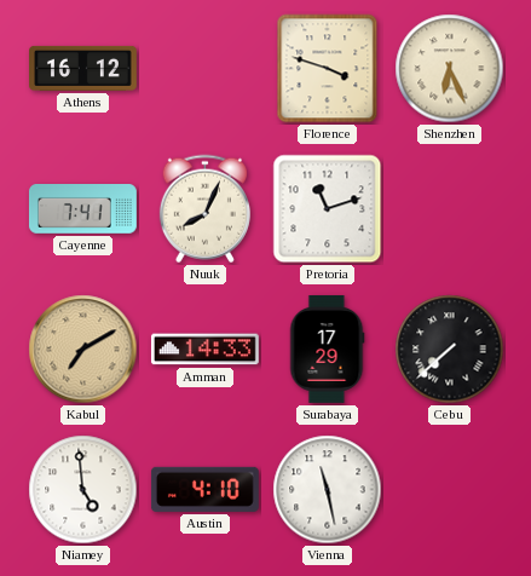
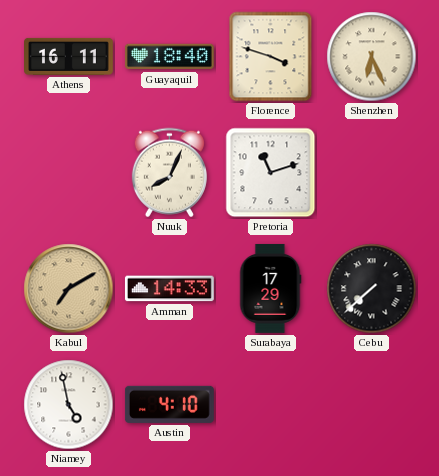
Athens: 16:12 -> 16:11 (69, 56)
Guayaquil: none -> 18:40 (169, 57)
Cayenne: 7:41 -> none (82, 209)
Niamey: 4:59 -> 4:58 (69, 405)
Vienna: 11:28 -> none (328, 490)
